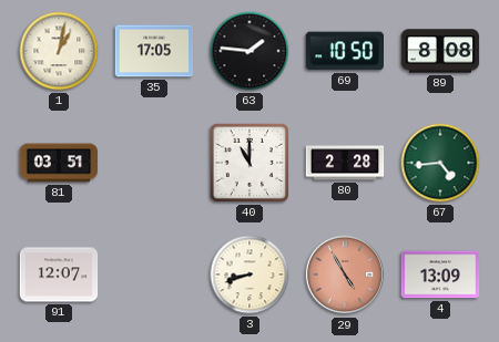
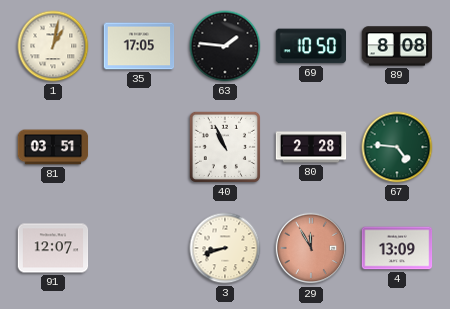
40: 11:00 -> 10:56 (225, 147)
67: 4:44 -> 4:46 (397, 147)
29: 4:55 -> 11:55 (311, 248)
